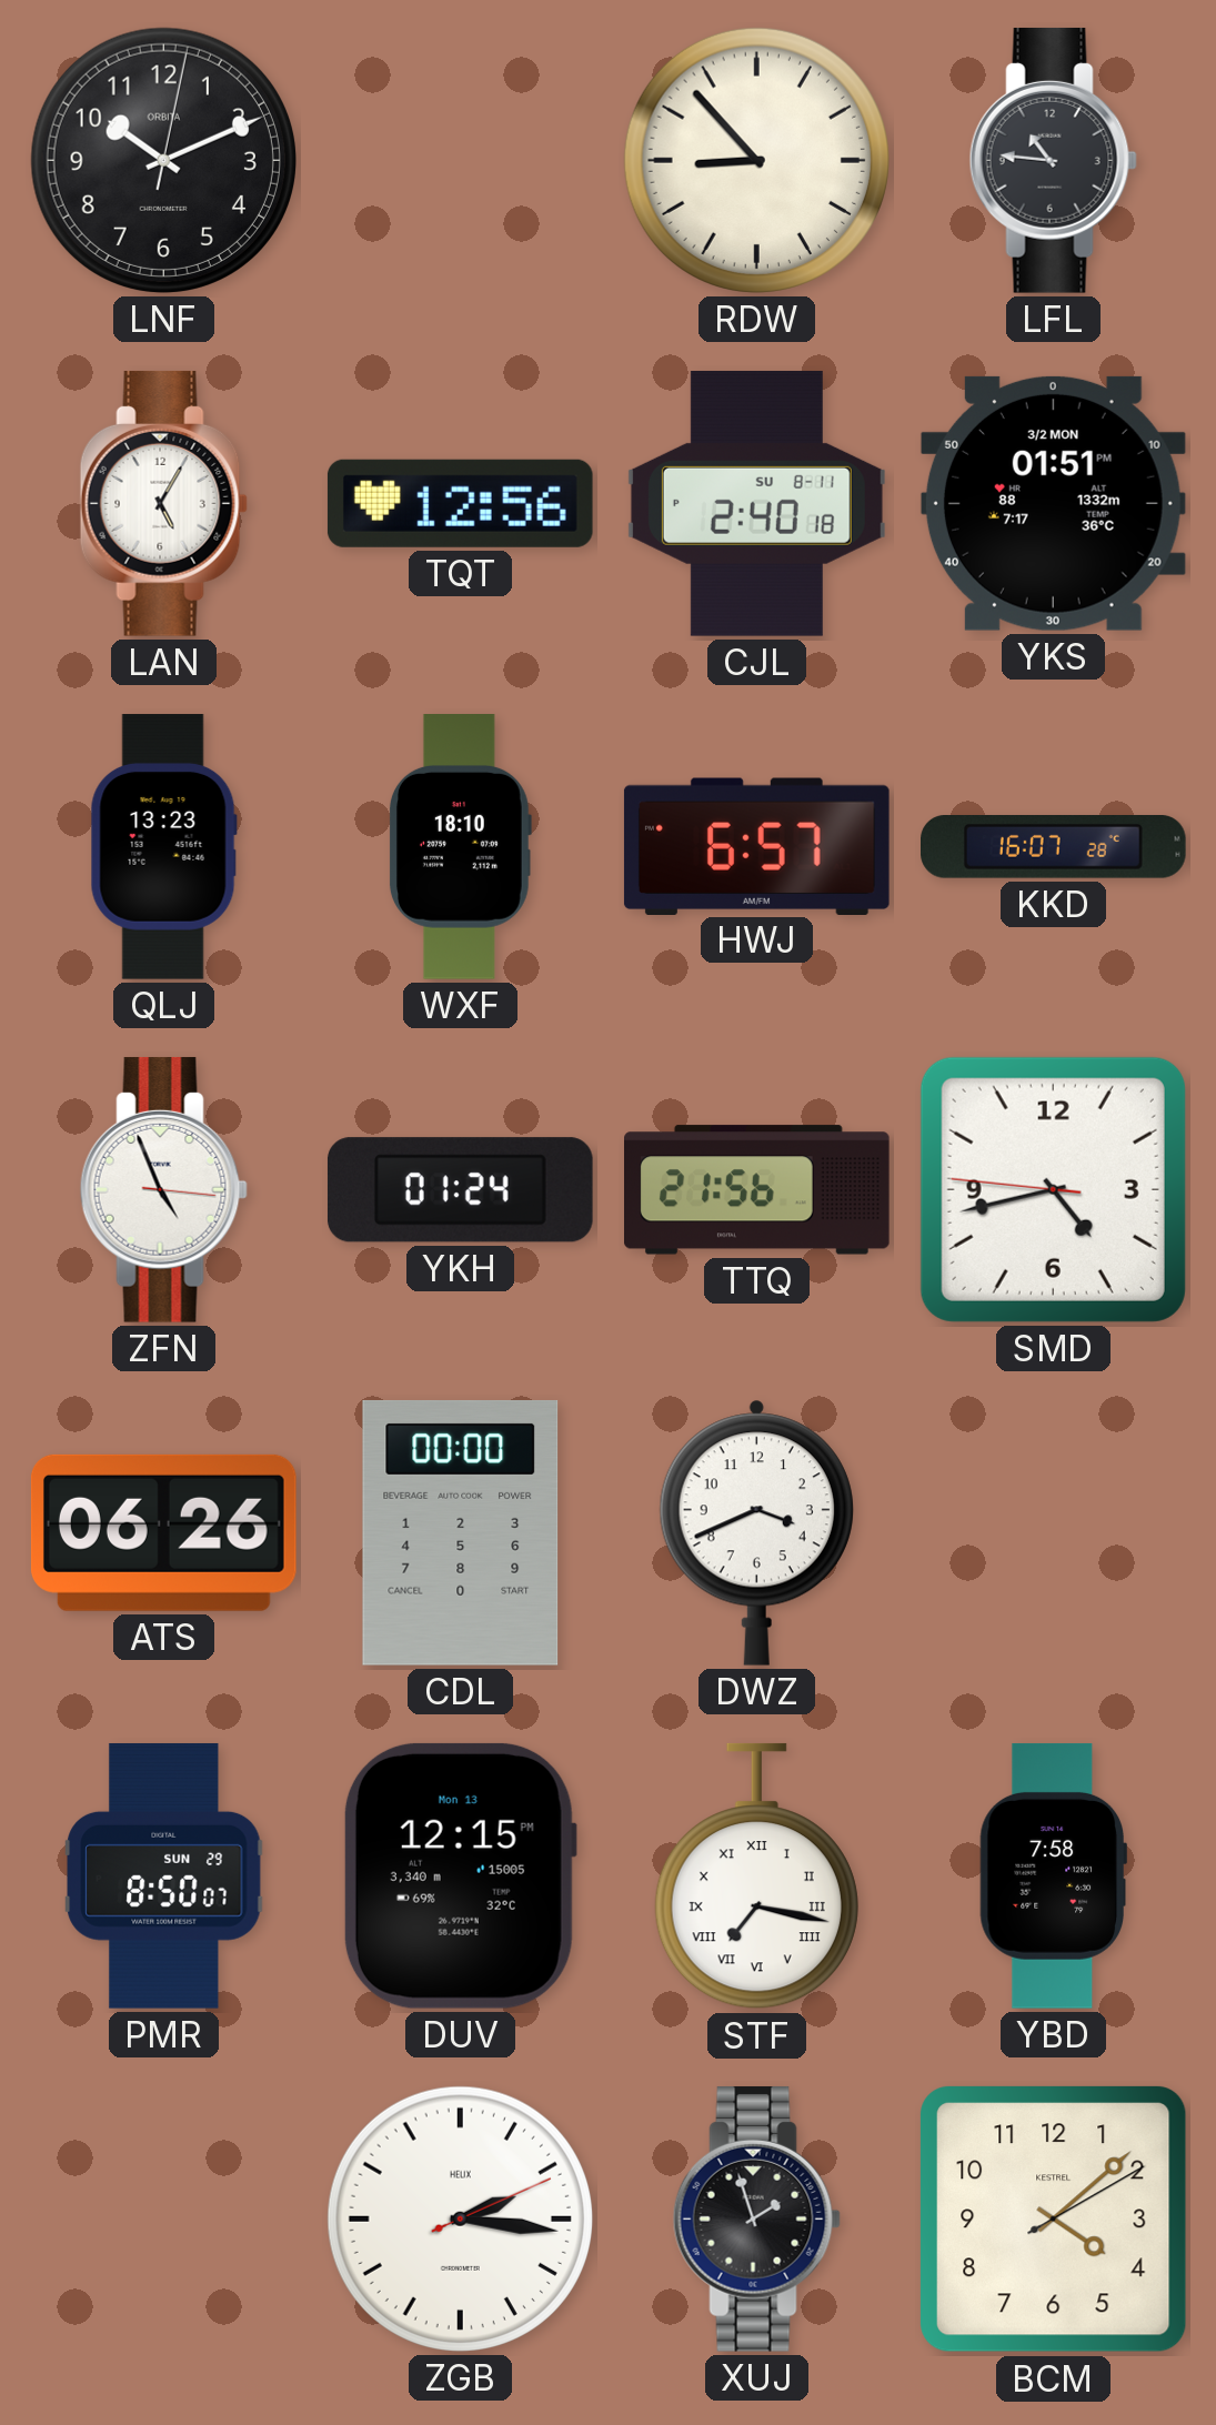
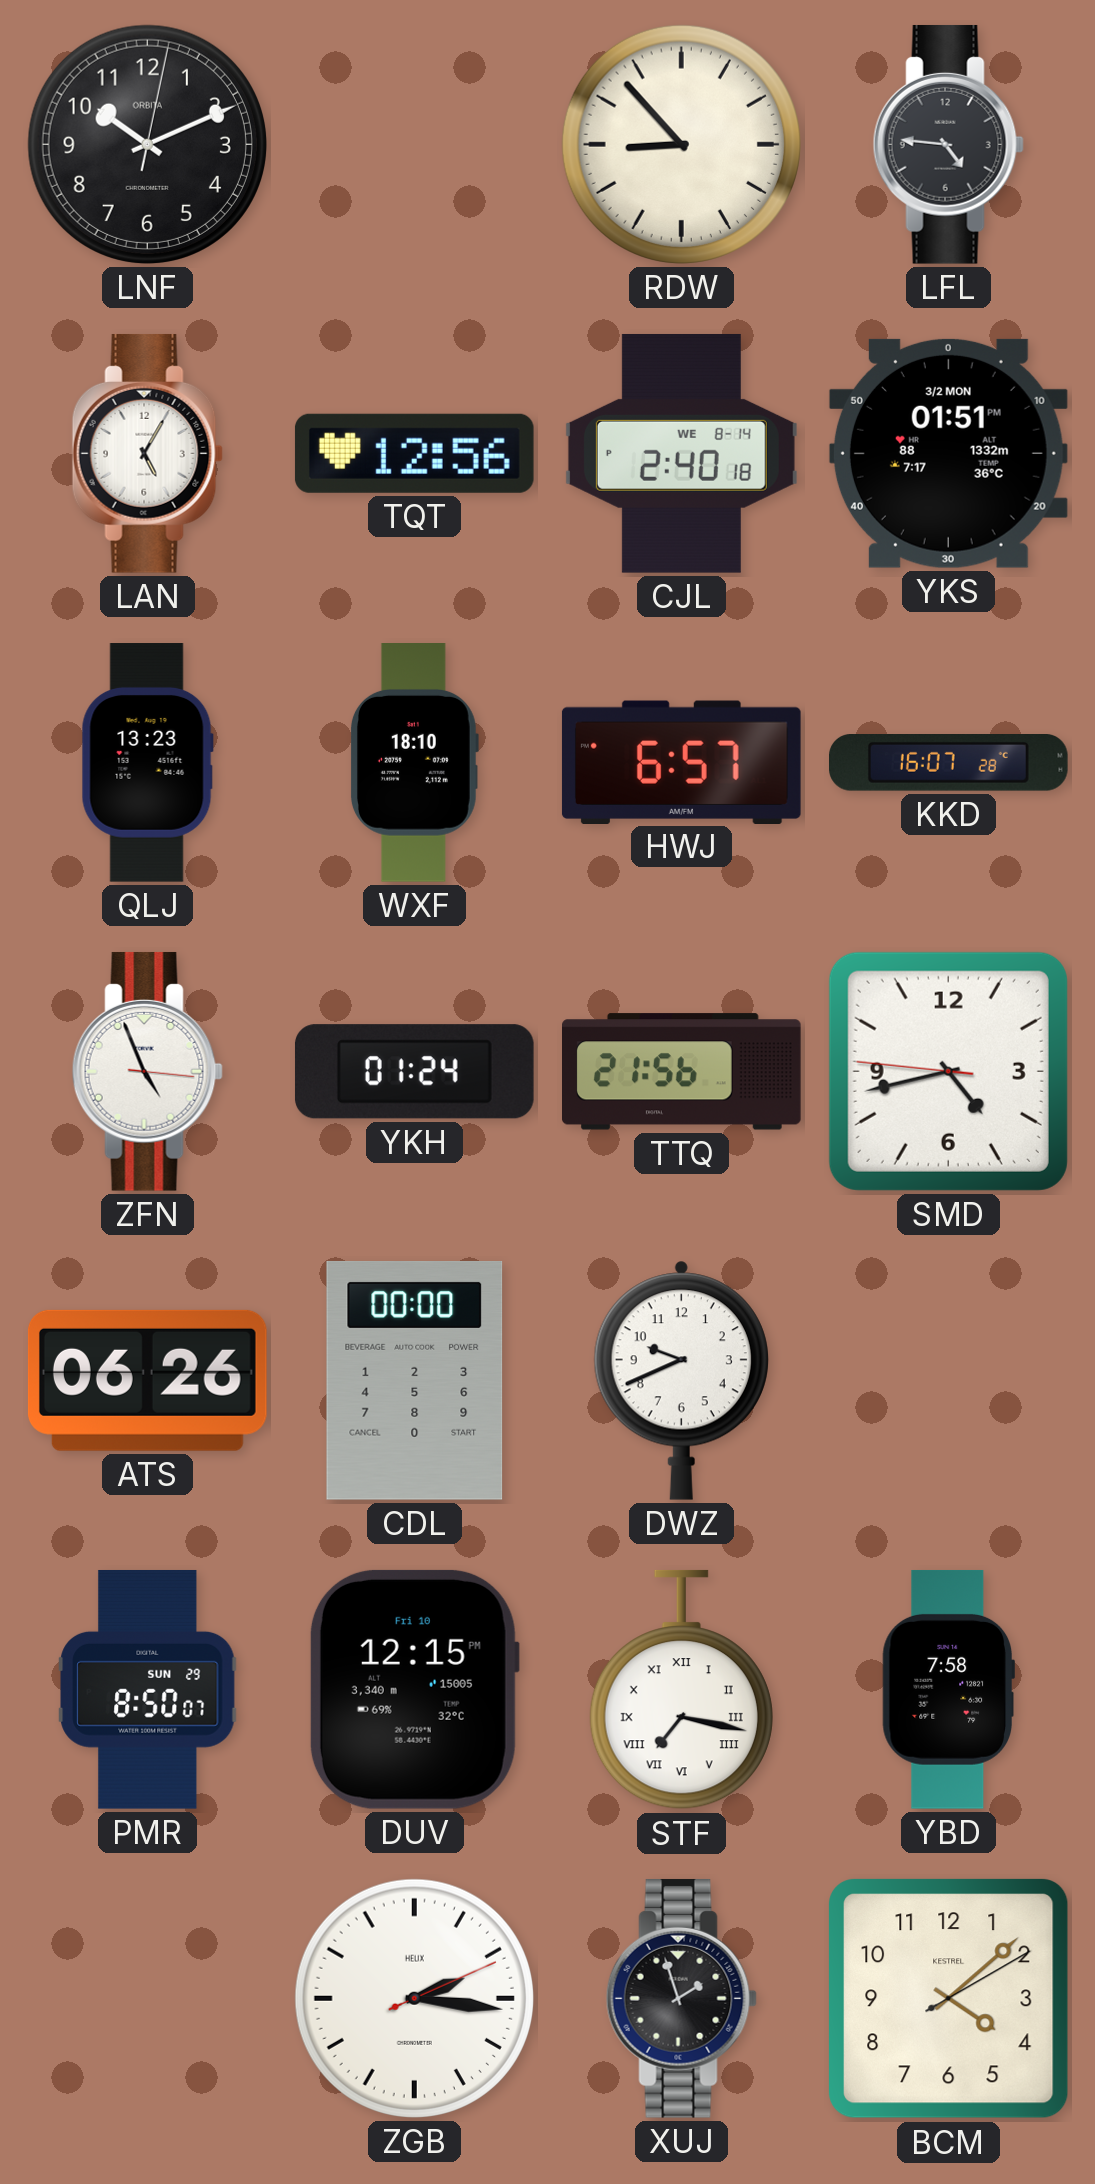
LFL: 10:46 -> 4:46 (948, 144)
CJL date: SU 8-11 -> WE 8-14 (681, 453)
DWZ: 3:41 -> 9:41 (681, 1380)
DUV date: Mon 13 -> Fri 10 (414, 1689)
